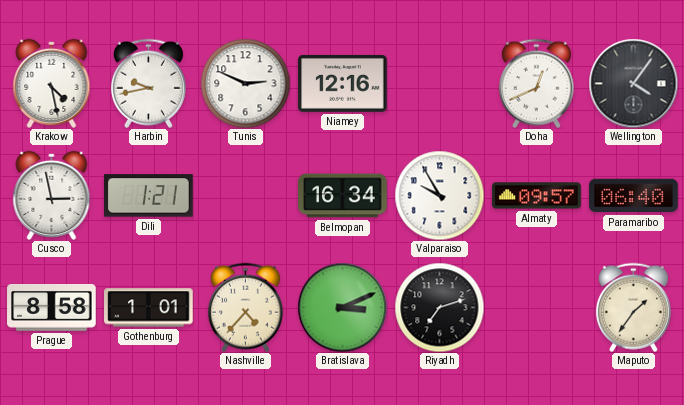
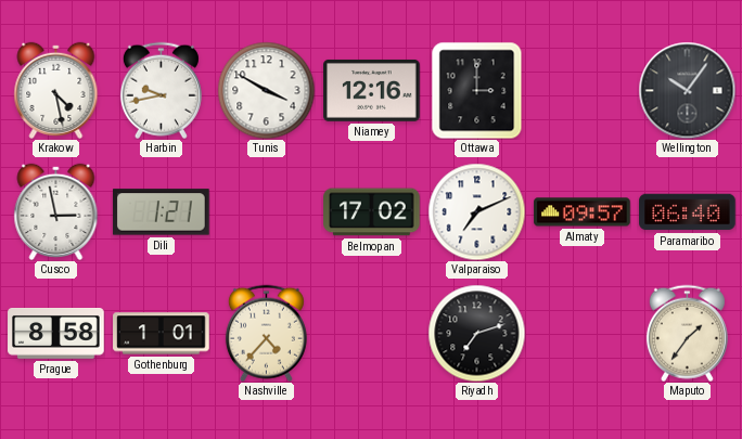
Tunis: 2:49 -> 3:50 (266, 90)
Ottawa: none -> 3:00 (477, 90)
Doha: 12:41 -> none (536, 83)
Wellington: 4:06 -> 10:06 (687, 90)
Belmopan: 16:34 -> 17:02 (372, 212)
Valparaiso: 9:55 -> 7:11 (476, 211)
Bratislava: 3:11 -> none (342, 307)
